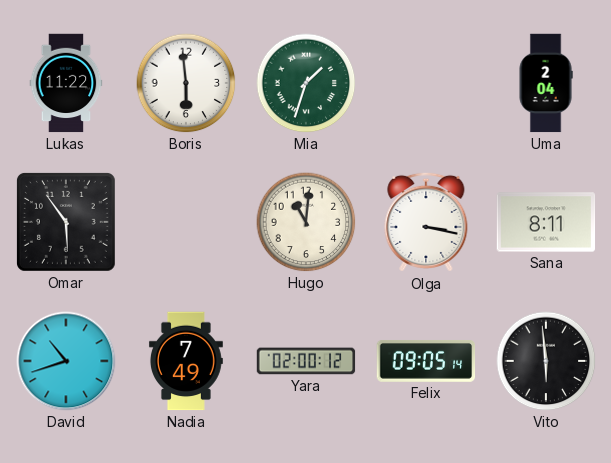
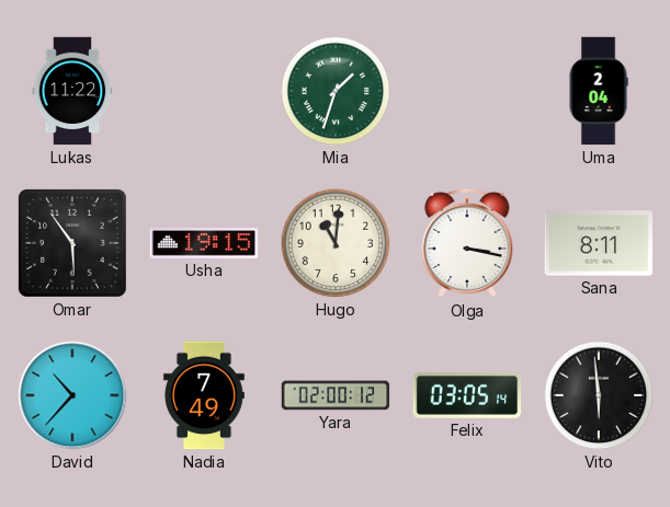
Boris: 5:59 -> none (186, 83)
Usha: none -> 19:15 (204, 244)
David: 10:42 -> 10:37 (72, 395)
Felix: 09:05 -> 03:05 (467, 395)
